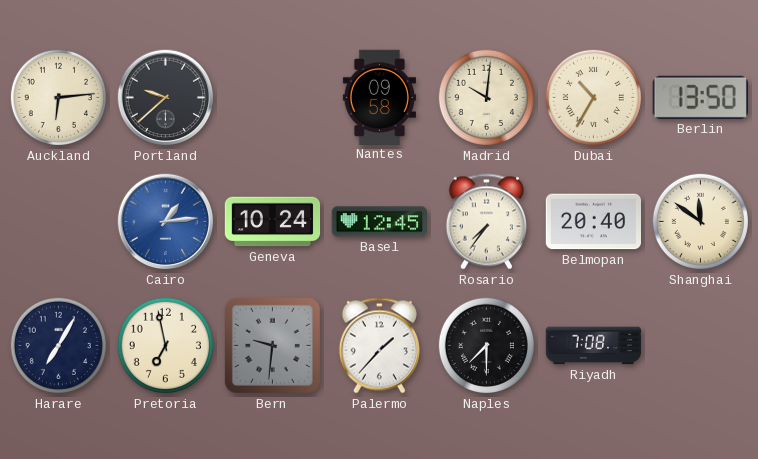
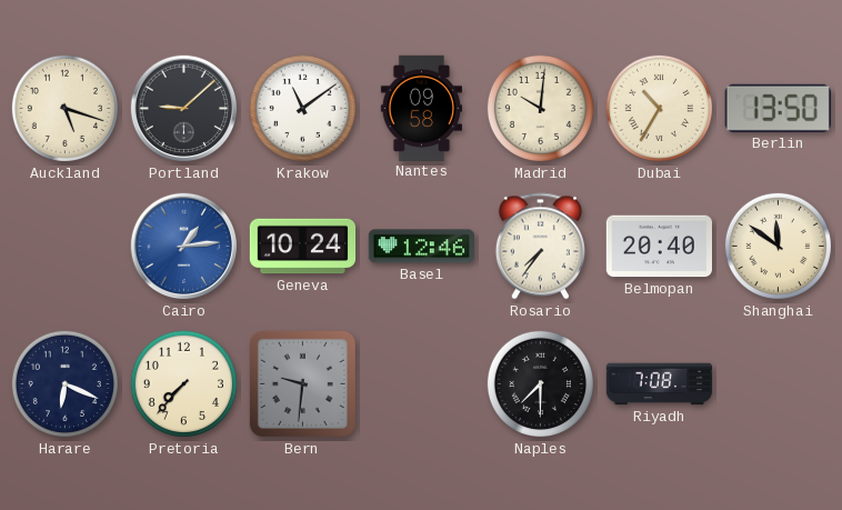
Auckland: 6:14 -> 5:18 (64, 108)
Portland: 9:38 -> 9:08 (184, 109)
Krakow: none -> 11:09 (302, 108)
Basel: 12:45 -> 12:46 (421, 247)
Harare: 7:05 -> 6:19 (64, 383)
Pretoria: 6:58 -> 7:37 (183, 383)
Palermo: 1:37 -> none (379, 346)
